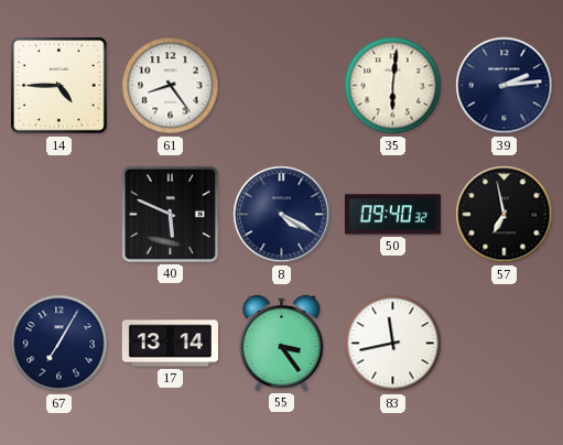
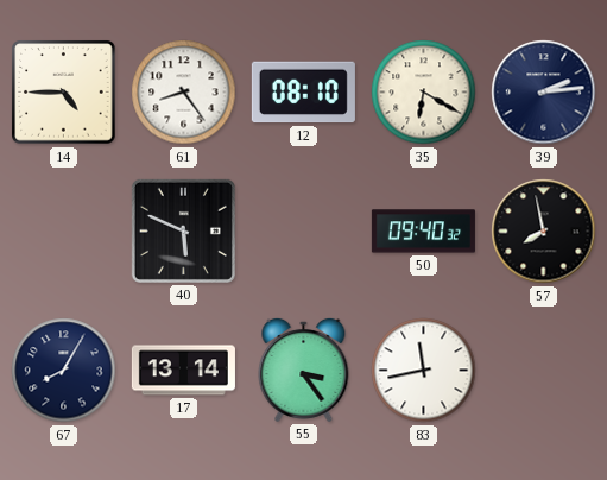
12: none -> 08:10 (303, 93)
35: 6:01 -> 6:20 (424, 93)
8: 4:20 -> none (282, 215)
57: 6:58 -> 7:58 (544, 232)
67: 7:05 -> 8:05 (64, 371)
